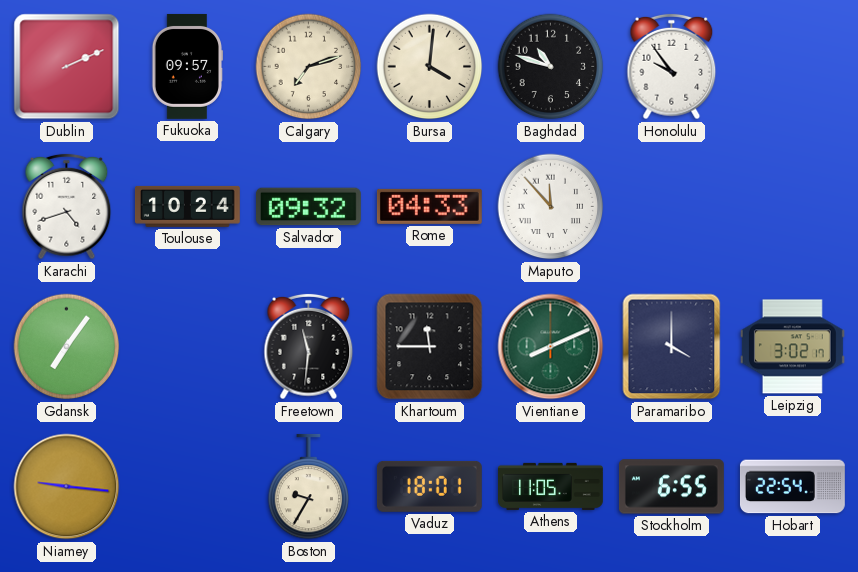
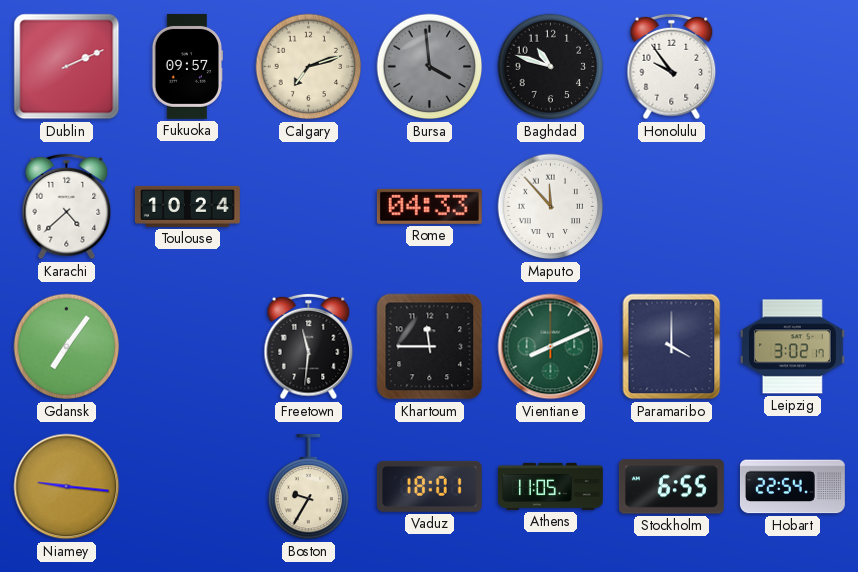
Bursa: 4:01 -> 3:59 (430, 67)
Bursa dial: cream -> grey (430, 67)
Karachi: 4:42 -> 4:38 (67, 207)
Salvador: 09:32 -> none (308, 207)
